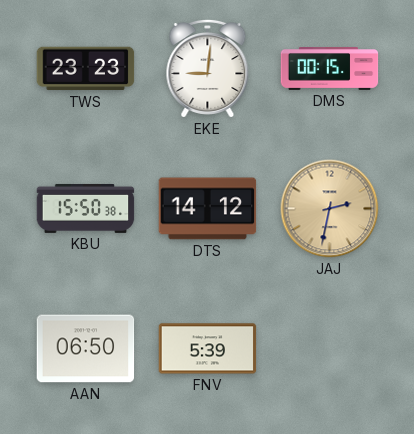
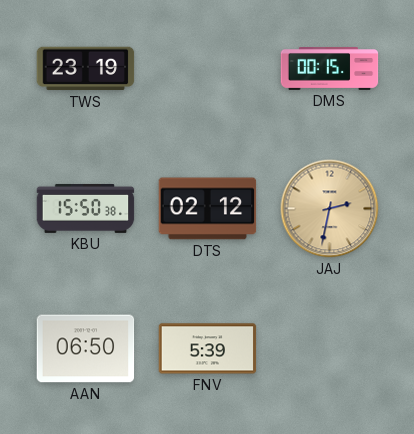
TWS: 23:23 -> 23:19 (86, 69)
EKE: 9:01 -> none (208, 68)
DTS: 14:12 -> 02:12 (208, 209)
